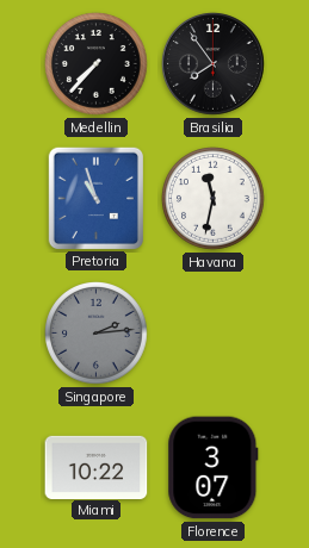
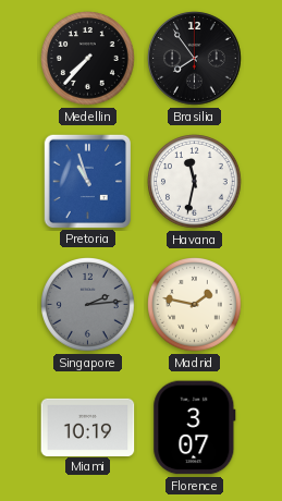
Madrid: none -> 1:47 (195, 305)
Miami: 10:22 -> 10:19 (88, 427)
